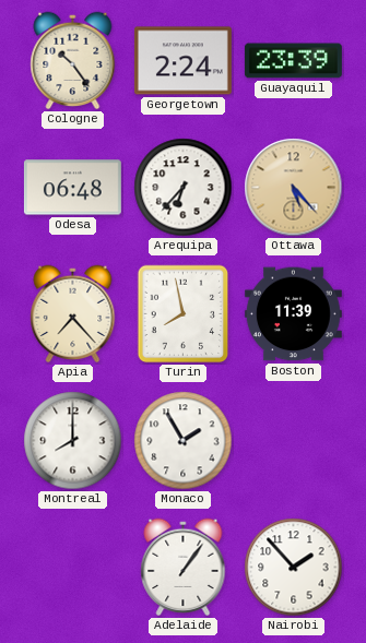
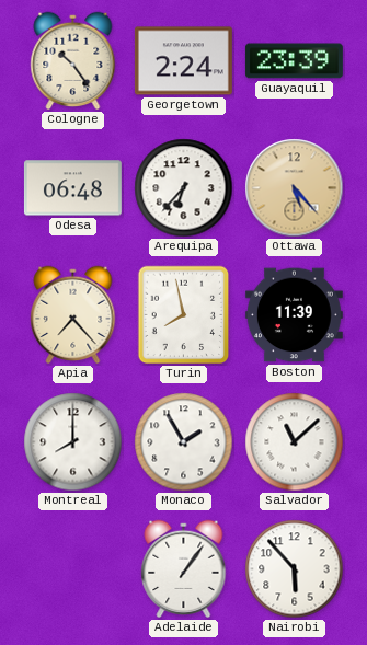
Salvador: none -> 11:08 (295, 442)
Nairobi: 1:53 -> 5:53 (295, 569)
